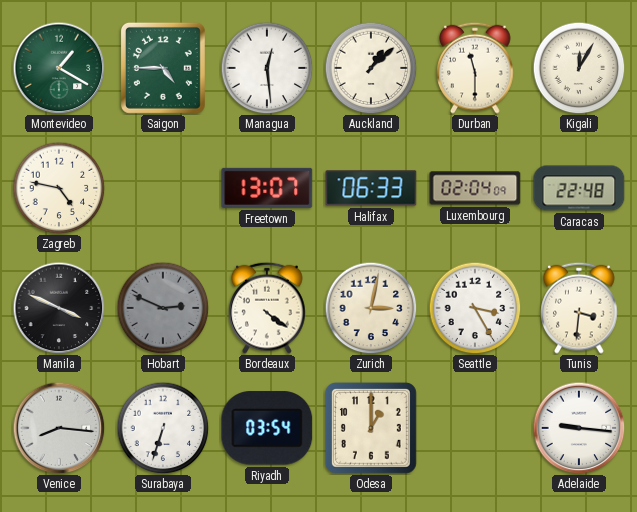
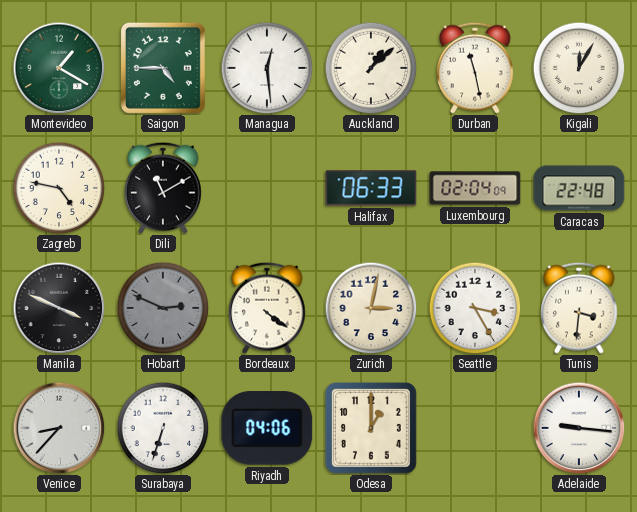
Durban: 11:30 -> 11:28 (475, 68)
Dili: none -> 11:10 (163, 188)
Freetown: 13:07 -> none (267, 188)
Venice: 8:16 -> 8:37 (59, 428)
Riyadh: 03:54 -> 04:06 (267, 428)
